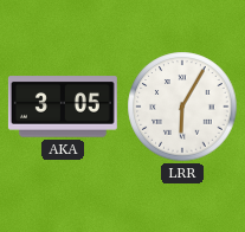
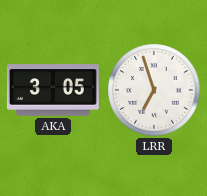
LRR: 6:05 -> 6:57 (154, 90)
